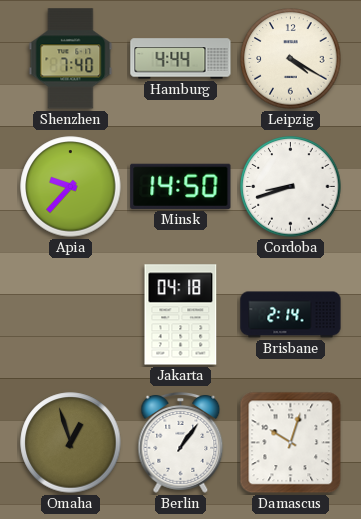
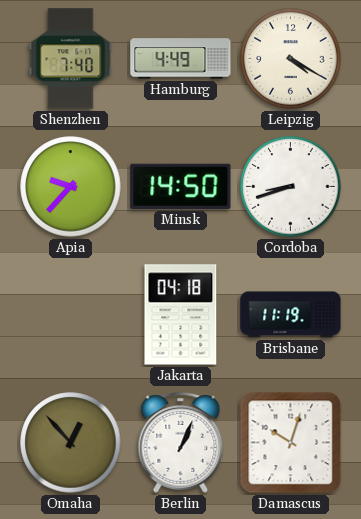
Hamburg: 4:44 -> 4:49 (181, 59)
Brisbane: 2:14 -> 11:19 (291, 315)
Omaha: 12:57 -> 12:53 (71, 443)
Berlin: 1:06 -> 1:04 (181, 442)
